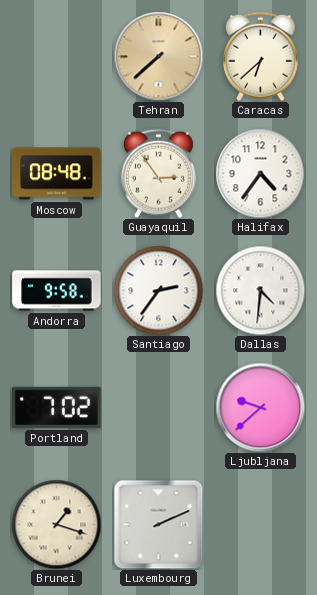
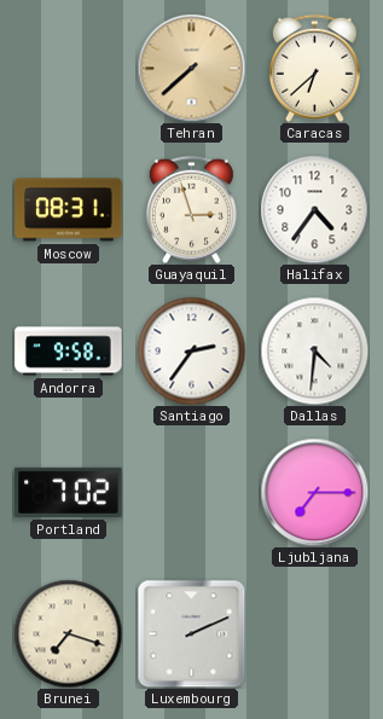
Moscow: 08:48 -> 08:31 (69, 210)
Guayaquil: 2:54 -> 2:57 (191, 209)
Ljubljana: 9:38 -> 7:15 (314, 492)
Brunei: 1:18 -> 7:18 (68, 633)
